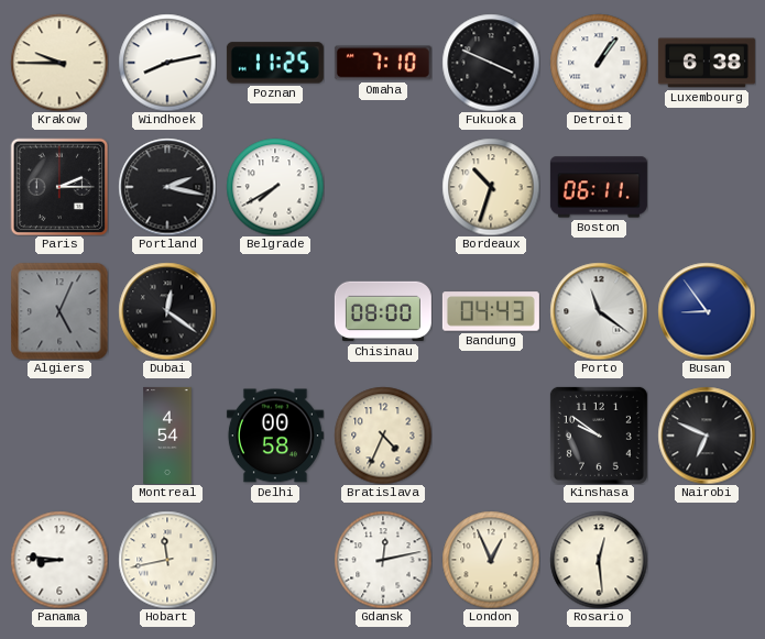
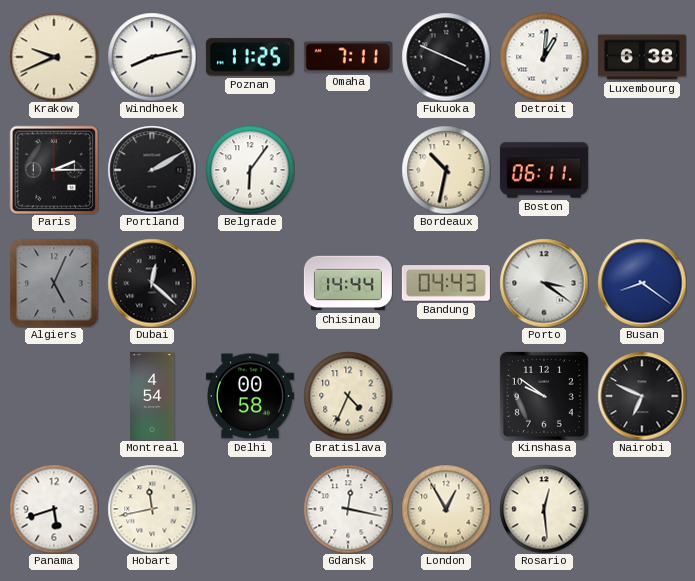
Krakow: 9:45 -> 9:41 (54, 57)
Omaha: 7:10 -> 7:11 (348, 57)
Detroit: 1:06 -> 1:01 (544, 57)
Portland: 2:17 -> 2:10 (152, 170)
Belgrade: 7:40 -> 6:06 (250, 170)
Bordeaux: 10:33 -> 10:32 (446, 170)
Dubai: 12:21 -> 12:22 (152, 283)
Chisinau: 08:00 -> 14:44 (348, 283)
Porto: 11:21 -> 3:21 (544, 283)
Busan: 8:54 -> 8:21 (642, 283)
Panama: 8:46 -> 5:42 (54, 509)
Gdansk: 12:13 -> 12:17 (348, 509)
London: 12:56 -> 12:55 (446, 509)
